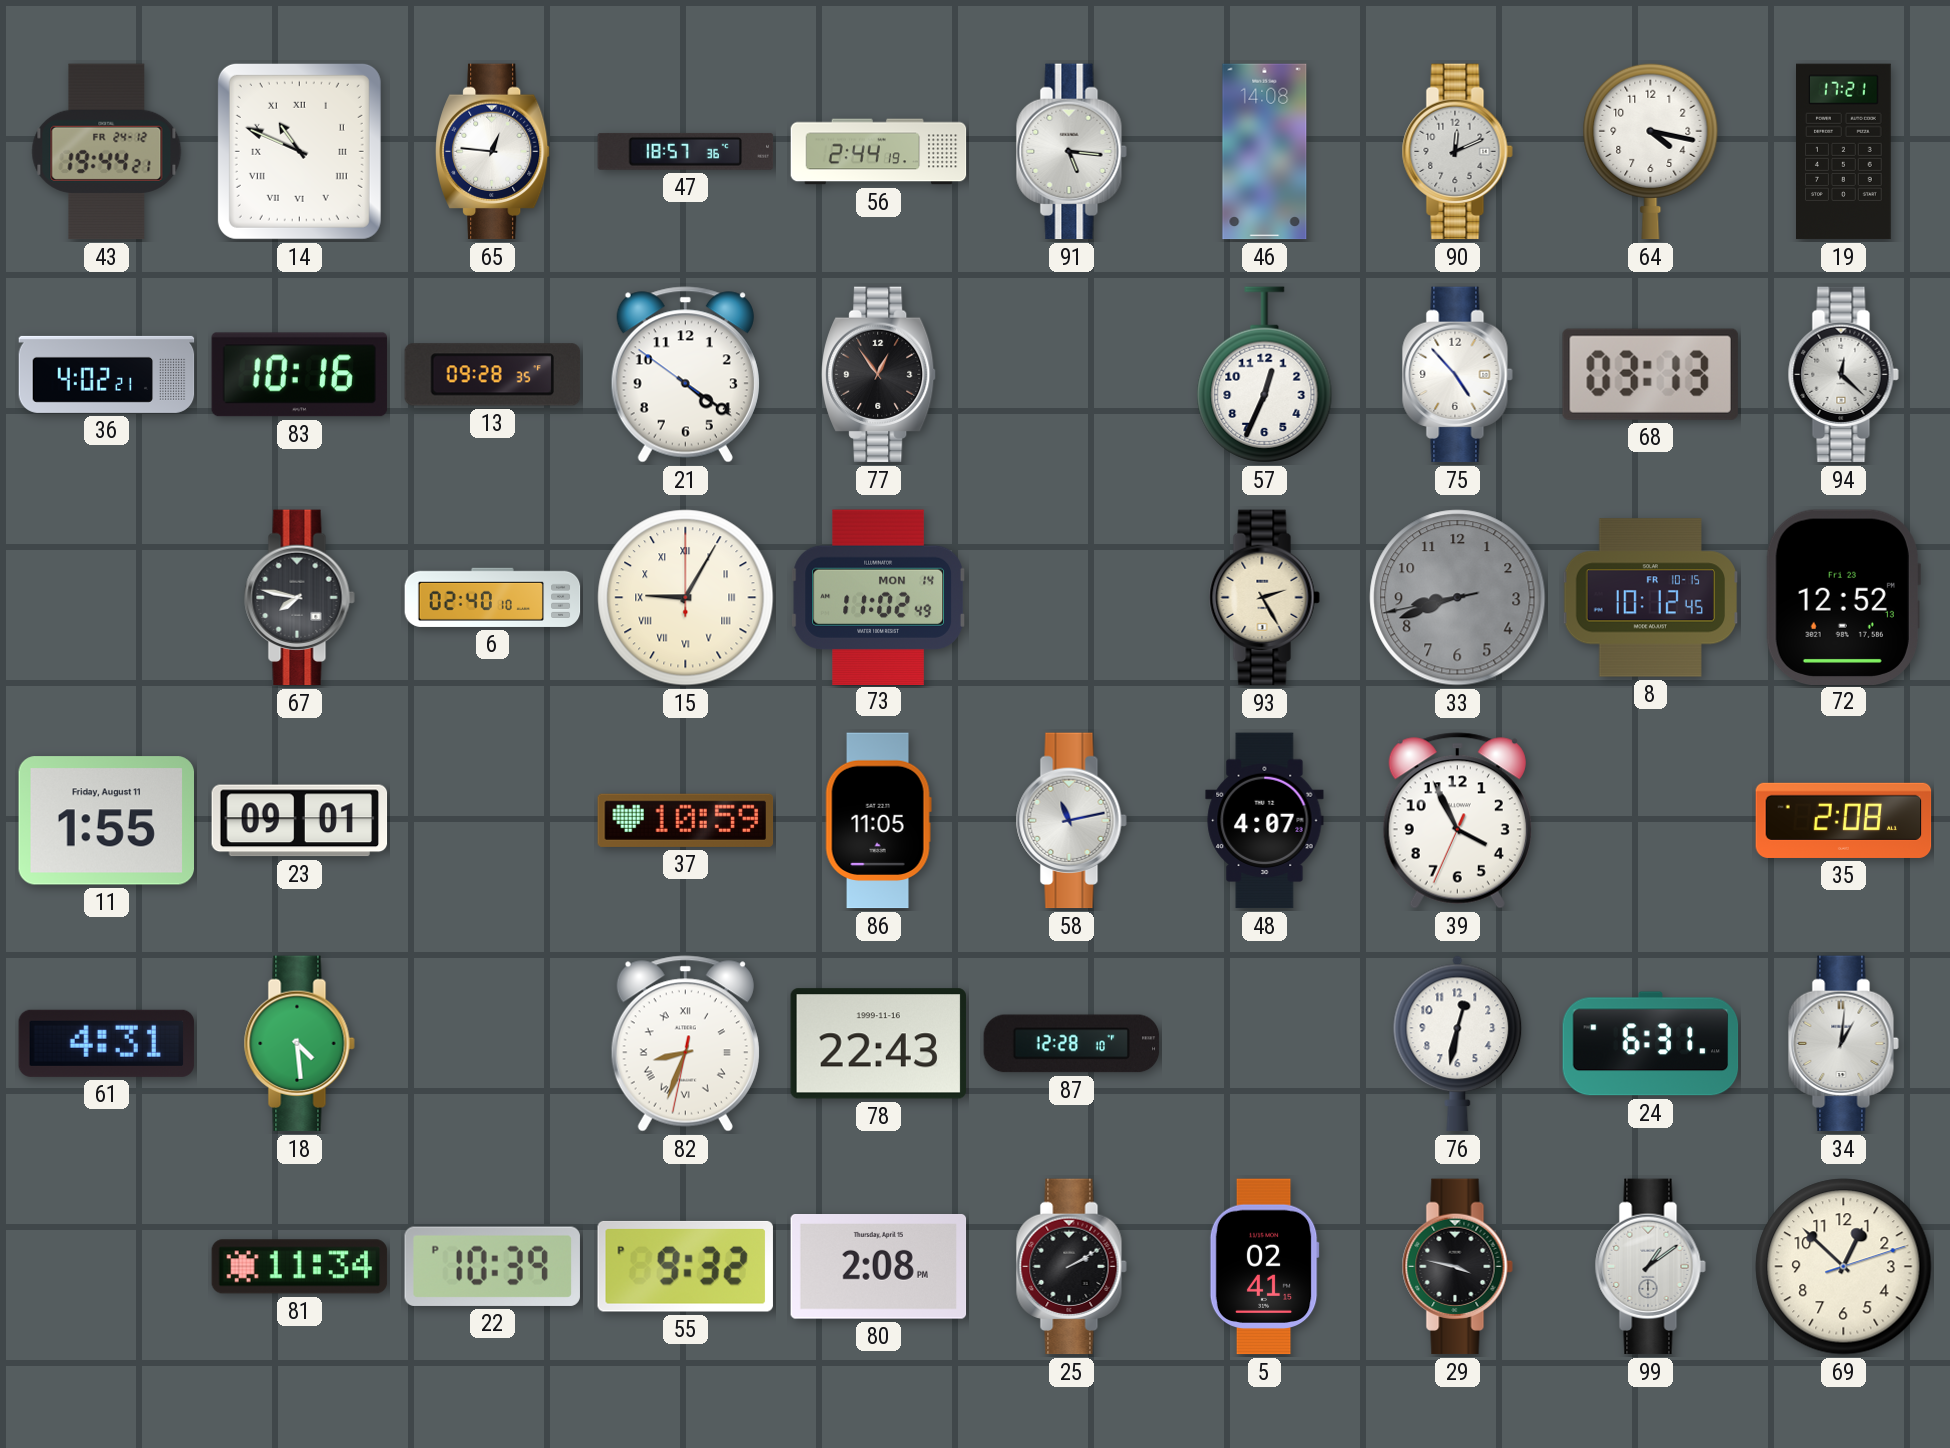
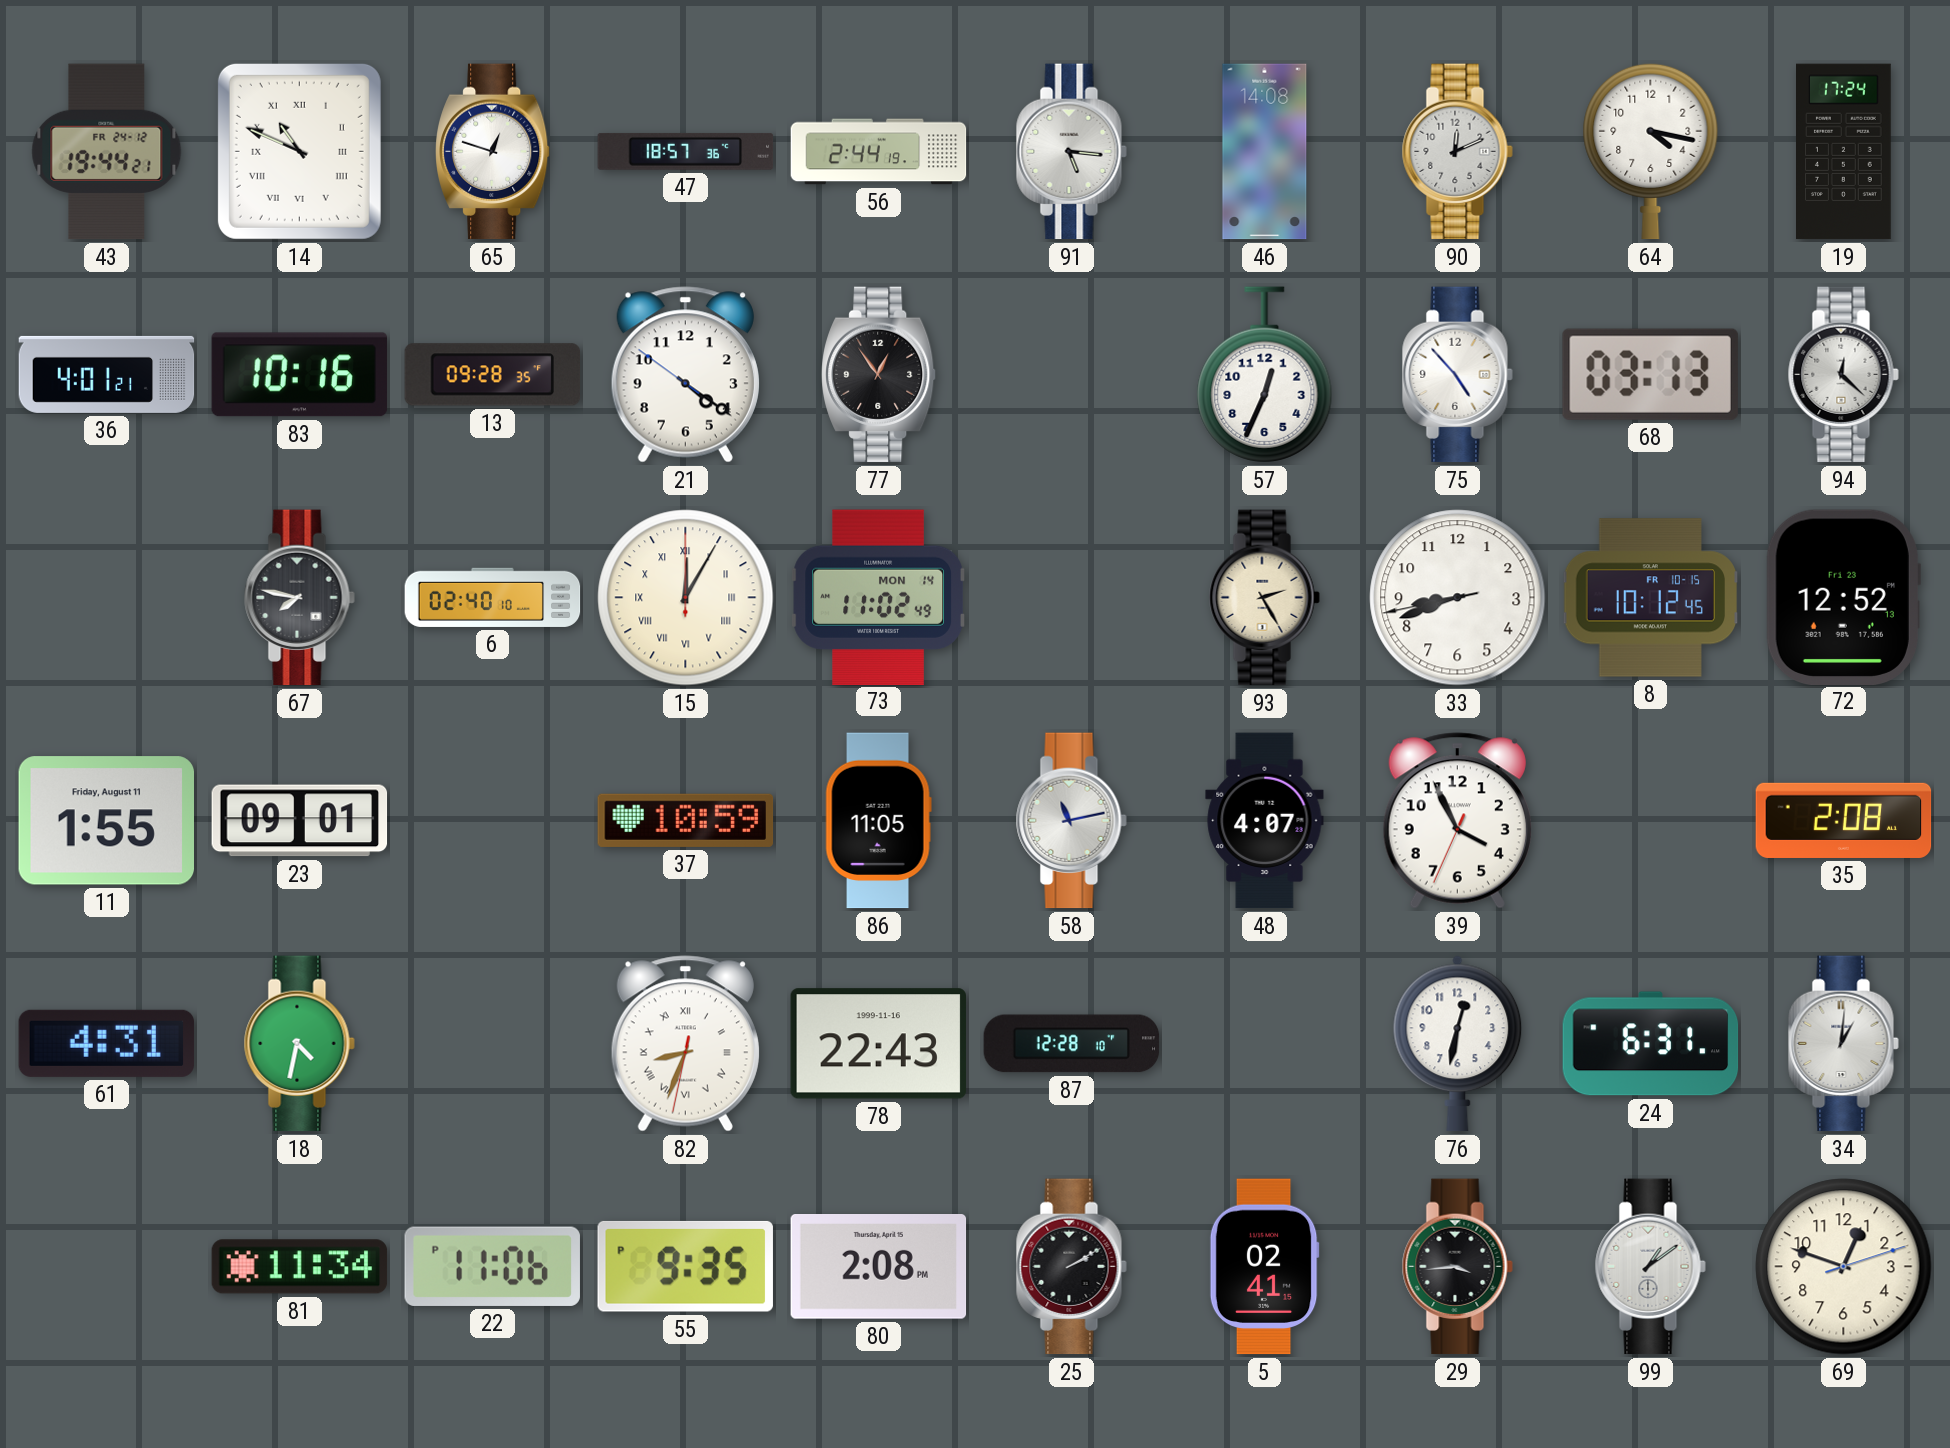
65: 12:46 -> 12:48 (493, 152)
19: 17:21 -> 17:24 (1844, 152)
36: 4:02 -> 4:01 (107, 374)
15: 9:05 -> 12:05 (686, 598)
33 dial: grey -> white (1458, 598)
18: 4:29 -> 4:32 (299, 1044)
22: 10:39 -> 11:06 (492, 1266)
55: 9:32 -> 9:35 (685, 1266)
29: 3:47 -> 3:44 (1457, 1267)
69: 12:52 -> 12:48 (1844, 1267)
